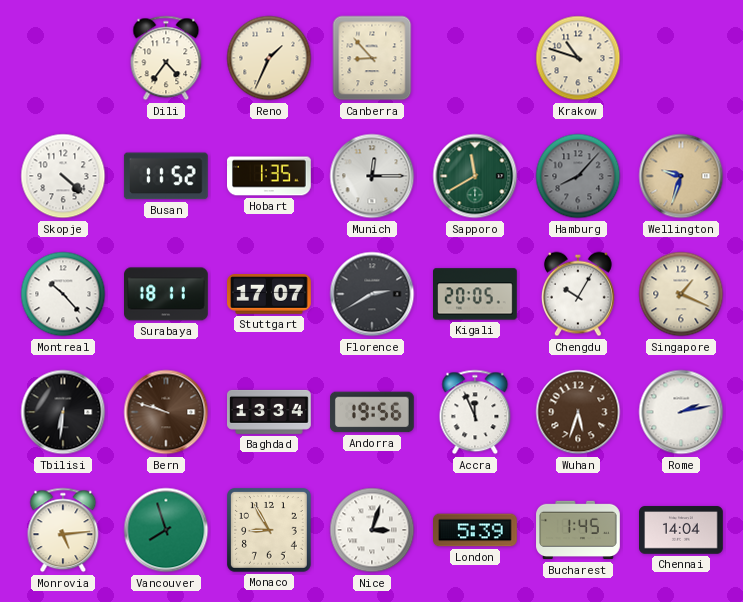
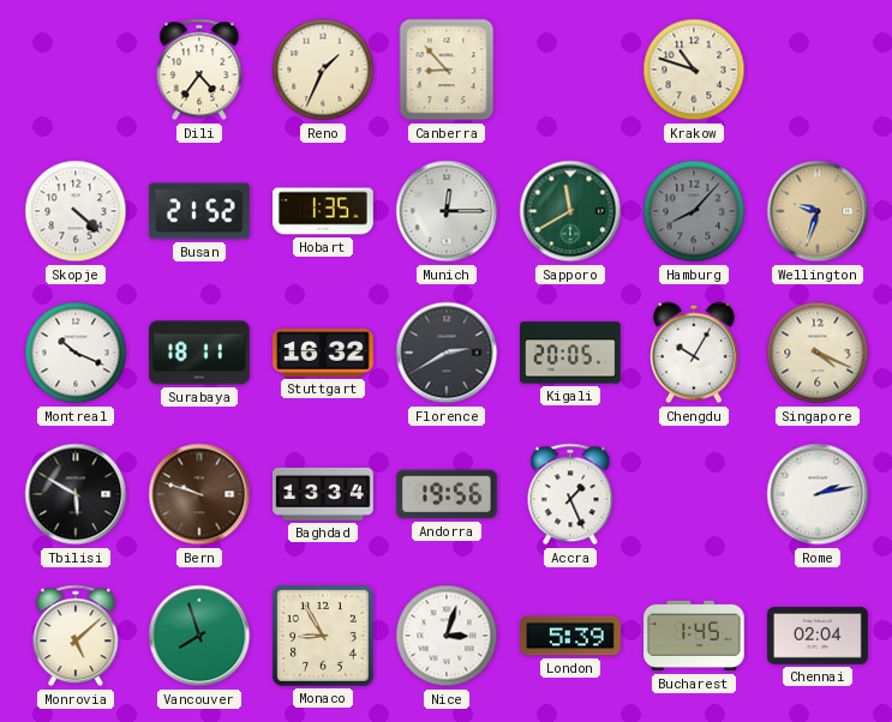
Busan: 11:52 -> 21:52 (199, 211)
Montreal: 10:23 -> 10:19 (76, 353)
Stuttgart: 17:07 -> 16:32 (324, 353)
Singapore: 1:19 -> 4:19 (818, 353)
Tbilisi: 6:31 -> 5:50 (76, 494)
Accra: 11:56 -> 1:26 (570, 494)
Wuhan: 5:33 -> none (578, 412)
Monrovia: 5:14 -> 5:08 (76, 636)
Chennai: 14:04 -> 02:04 (819, 636)
